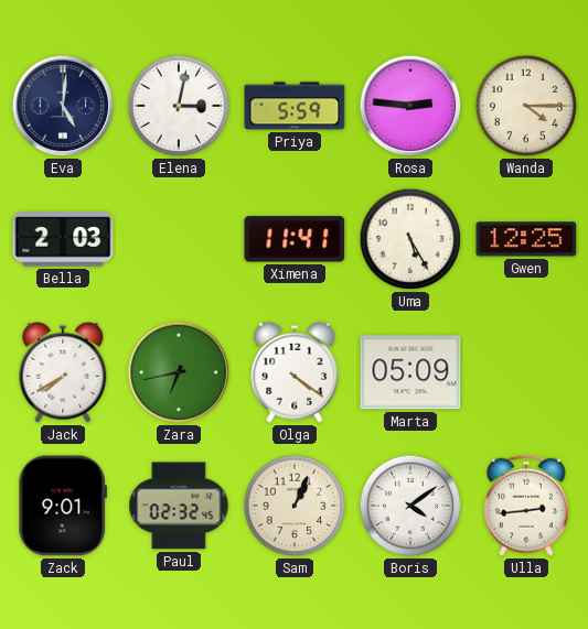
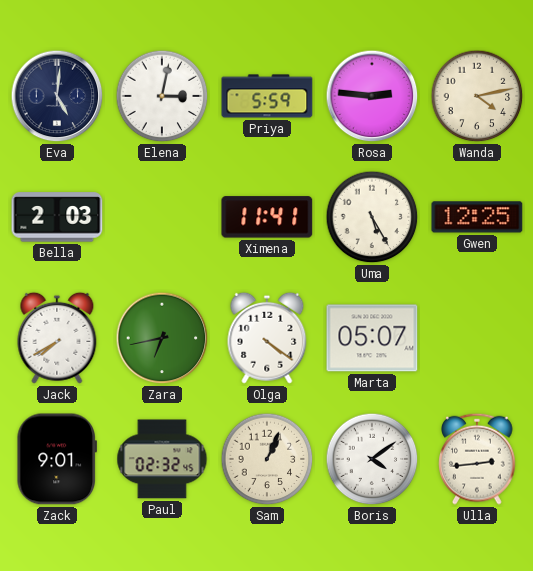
Wanda: 4:15 -> 4:13 (477, 96)
Marta: 05:09 -> 05:07 (372, 338)
